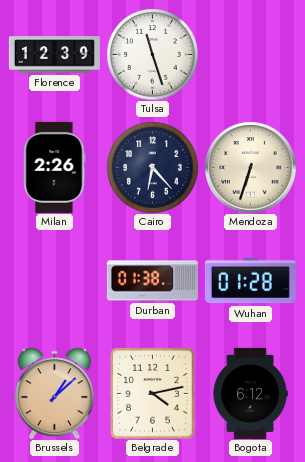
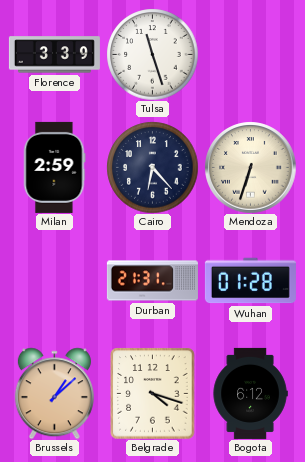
Florence: 12:39 -> 3:39 (54, 55)
Milan: 2:26 -> 2:59 (54, 167)
Durban: 01:38 -> 21:31 (152, 281)
Belgrade: 4:13 -> 4:18 (153, 393)
